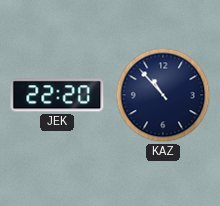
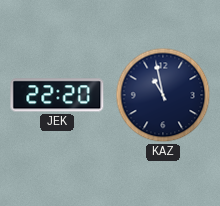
KAZ: 10:53 -> 10:58 (163, 95)
